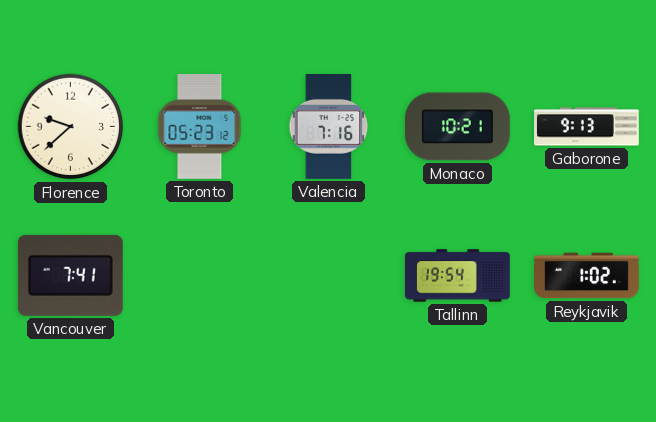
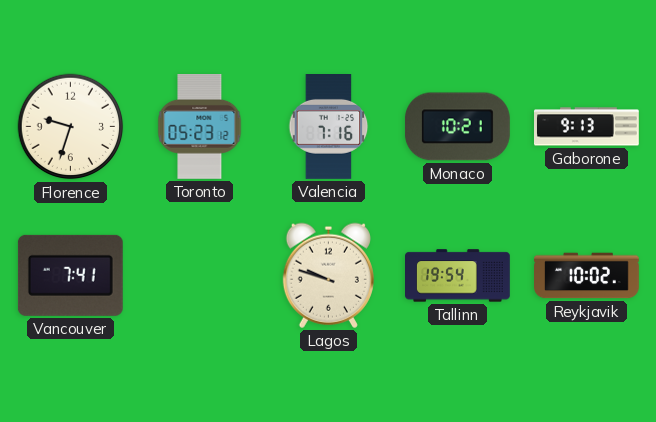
Florence: 9:38 -> 9:33 (71, 127)
Lagos: none -> 9:48 (328, 275)
Reykjavik: 1:02 -> 10:02 (587, 276)
